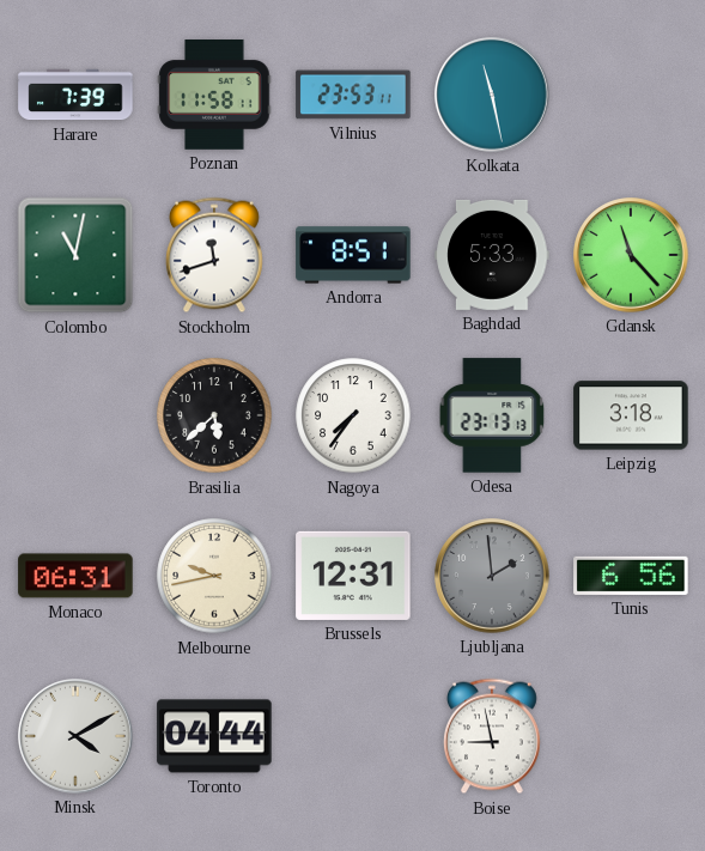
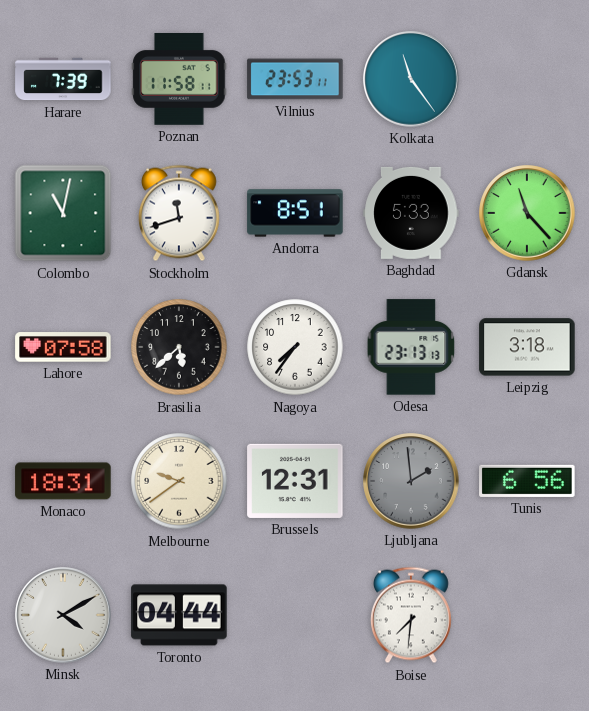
Kolkata: 11:28 -> 11:24 (411, 79)
Lahore: none -> 07:58 (63, 347)
Monaco: 06:31 -> 18:31 (63, 481)
Melbourne: 9:43 -> 9:39 (179, 481)
Boise: 8:58 -> 7:31 (411, 615)
